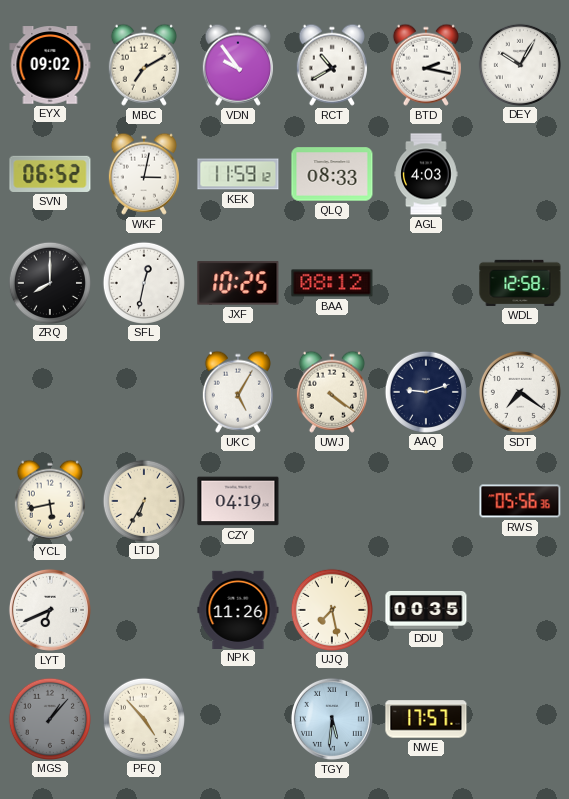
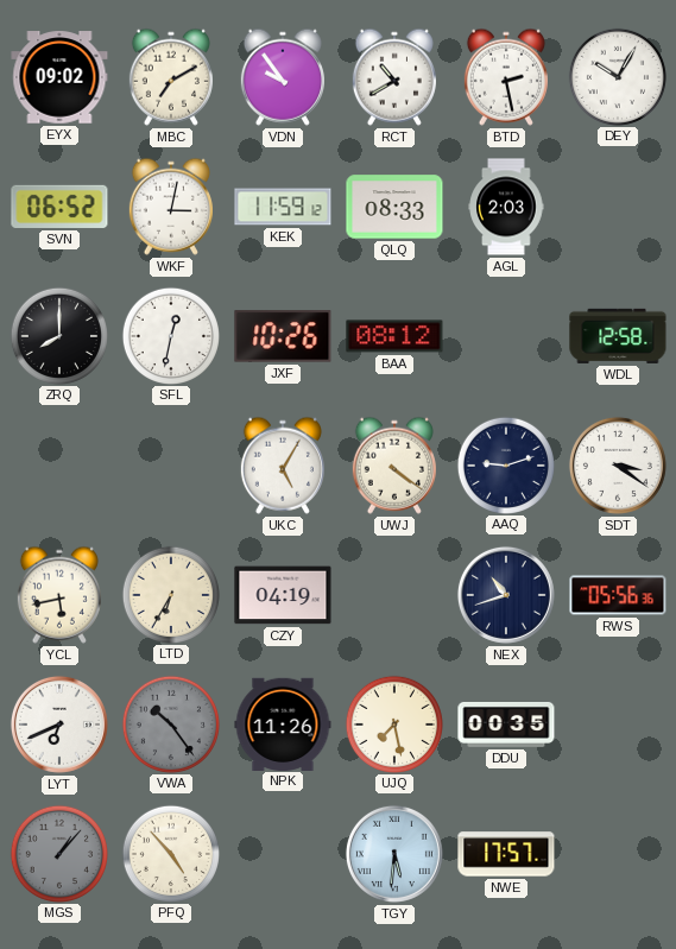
BTD: 2:17 -> 2:28 (506, 77)
AGL: 4:03 -> 2:03 (506, 207)
JXF: 10:25 -> 10:26 (283, 336)
SDT: 7:21 -> 3:21 (618, 466)
NEX: none -> 10:42 (506, 595)
VWA: none -> 10:24 (170, 723)
